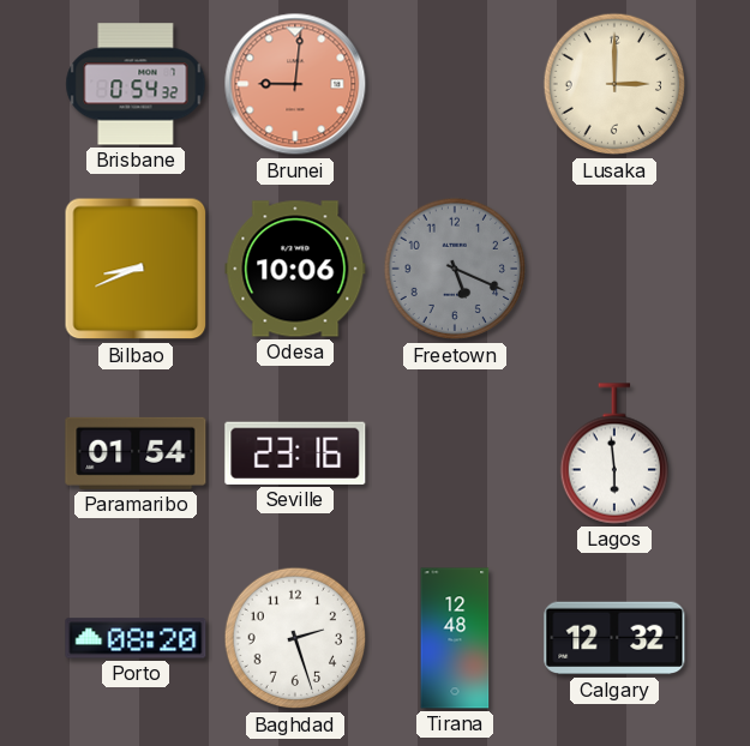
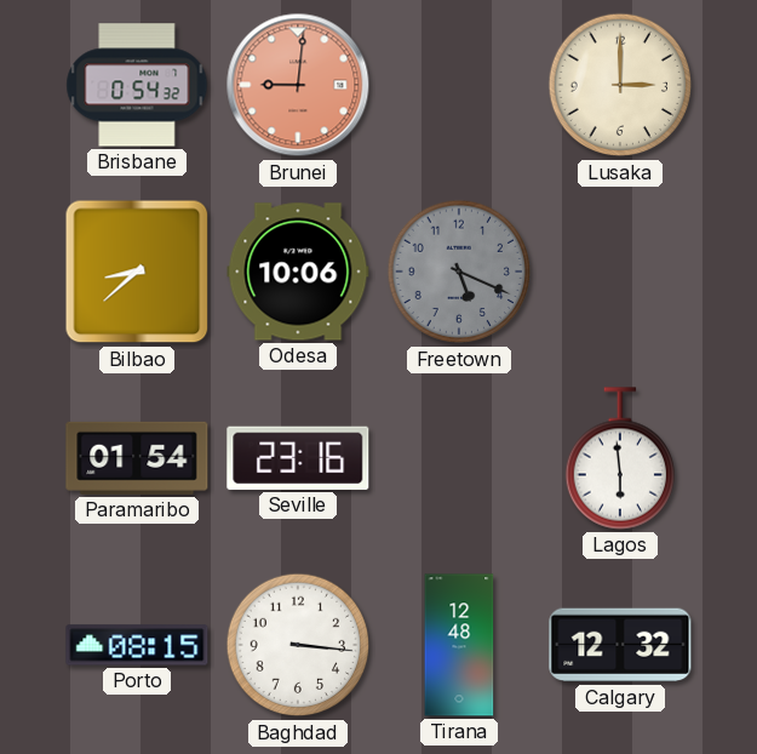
Bilbao: 8:41 -> 8:38 (137, 272)
Porto: 08:20 -> 08:15 (137, 645)
Baghdad: 2:27 -> 3:16 (298, 645)
